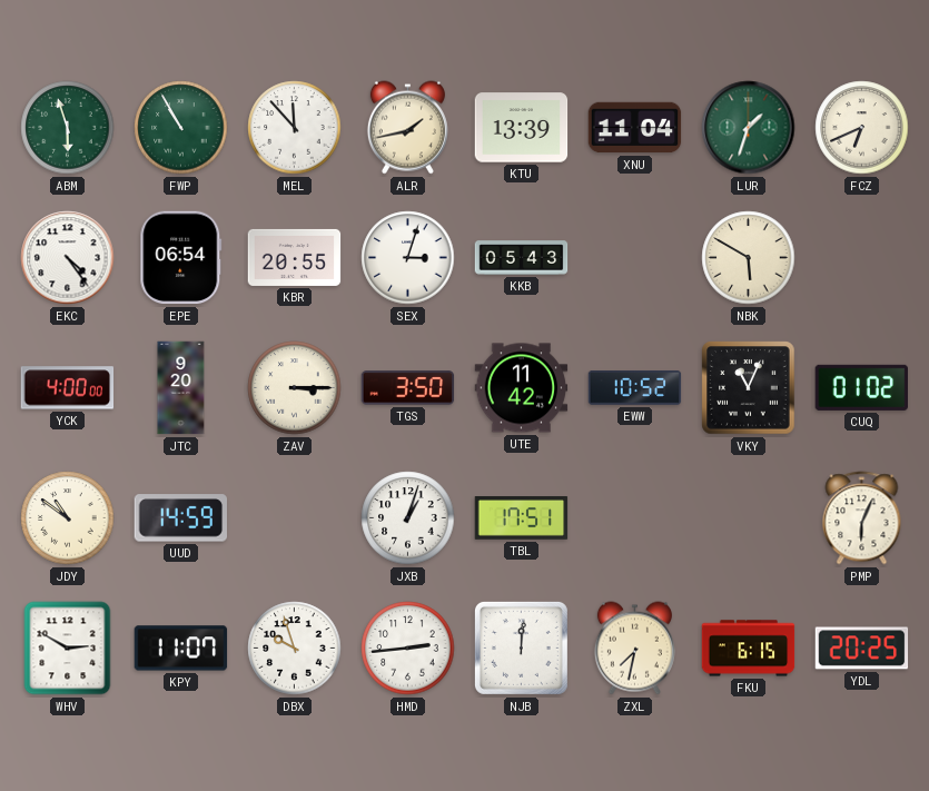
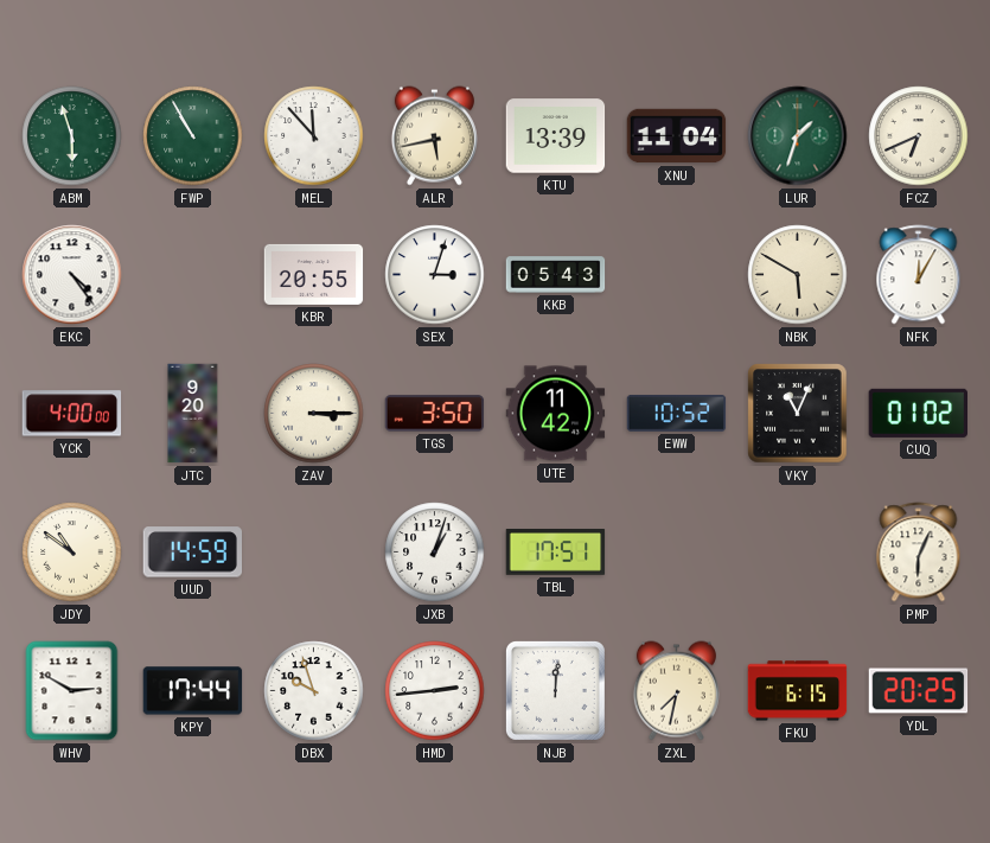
ALR: 1:43 -> 5:43 (434, 136)
EPE: 06:54 -> none (181, 258)
NFK: none -> 12:05 (919, 275)
KPY: 11:07 -> 17:44 (193, 691)
